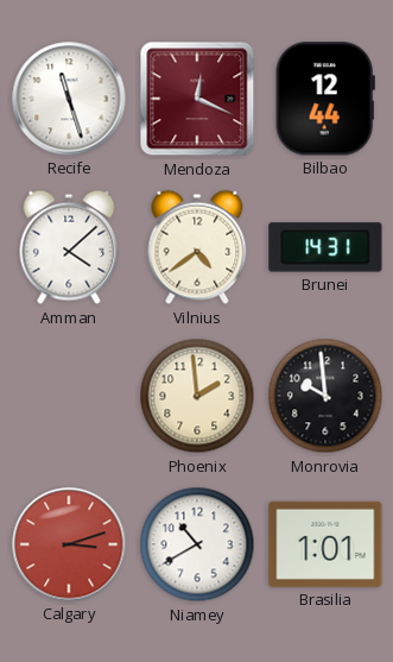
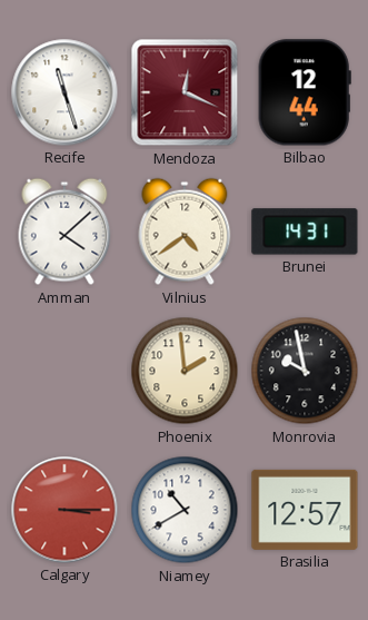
Monrovia: 9:59 -> 9:58 (305, 371)
Calgary: 3:12 -> 3:15 (64, 510)
Brasilia: 1:01 -> 12:57 (305, 510)
